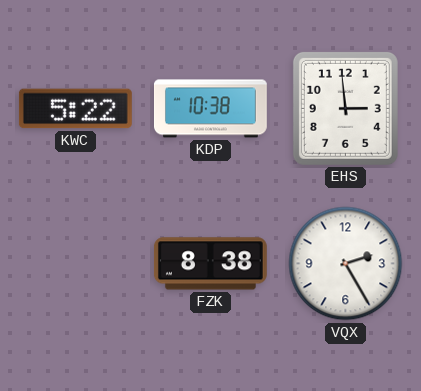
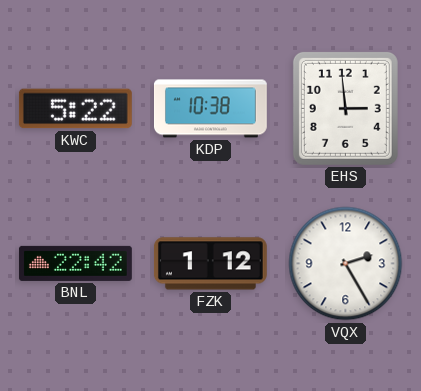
BNL: none -> 22:42 (75, 263)
FZK: 8:38 -> 1:12 (210, 264)
